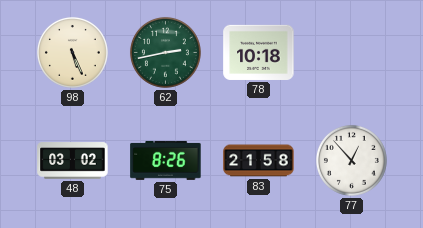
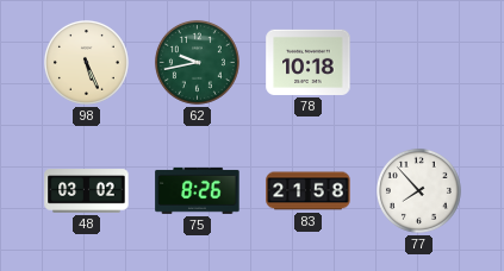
62: 2:43 -> 9:43 (197, 62)
77: 12:53 -> 7:53 (418, 190)
